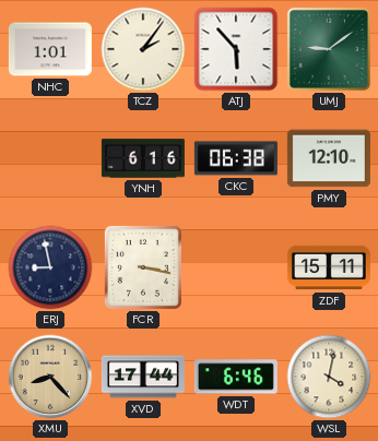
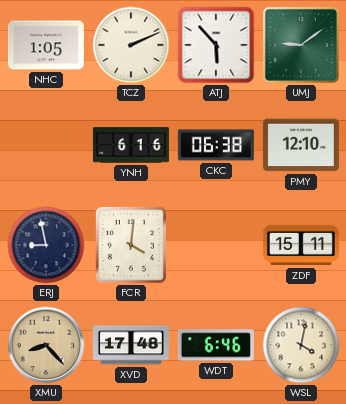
NHC: 1:01 -> 1:05 (46, 45)
TCZ: 2:06 -> 2:11 (131, 45)
FCR: 3:17 -> 4:01 (131, 245)
XVD: 17:44 -> 17:48 (131, 345)
